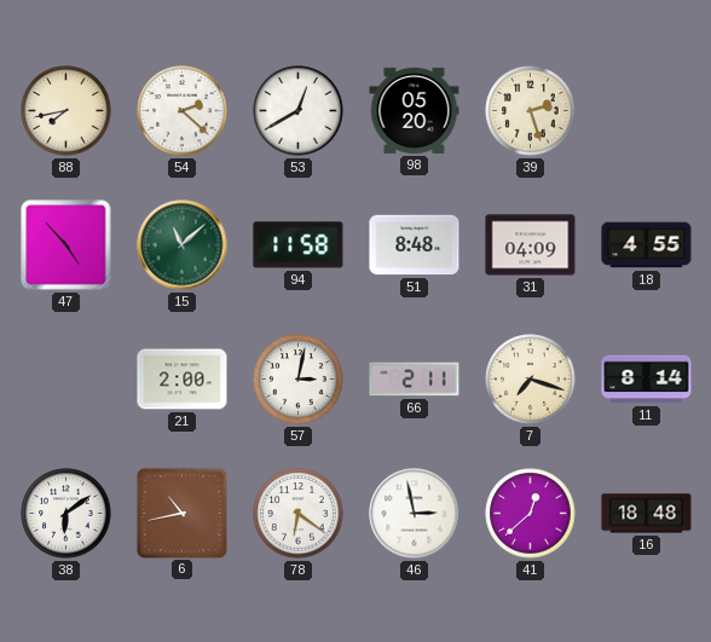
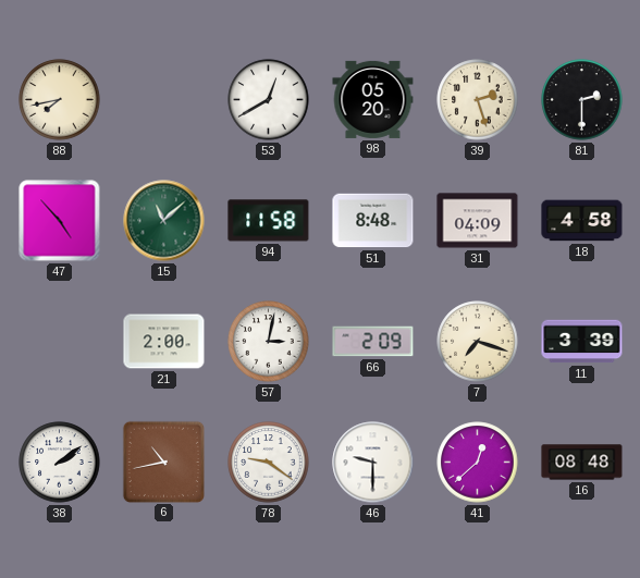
54: 2:22 -> none (183, 111)
81: none -> 2:30 (582, 100)
18: 4:55 -> 4:58 (582, 221)
66: 2:11 -> 2:09 (373, 342)
11: 8:14 -> 3:39 (582, 342)
38: 6:09 -> 2:09 (60, 463)
78: 6:21 -> 9:21 (269, 463)
46: 2:58 -> 9:30 (373, 463)
16: 18:48 -> 08:48 (582, 463)
